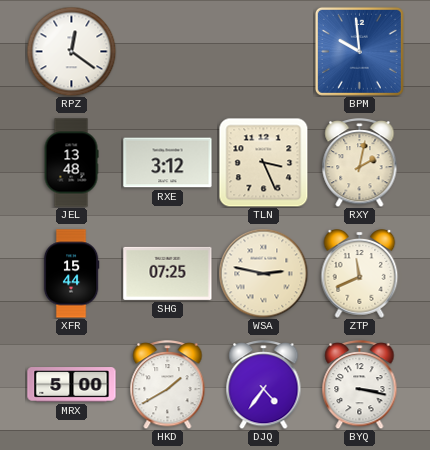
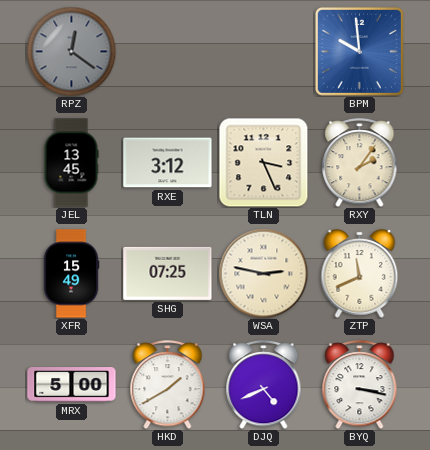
RPZ dial: white -> grey (71, 51)
JEL: 13:48 -> 13:45 (71, 163)
RXY: 2:02 -> 2:06 (360, 163)
XFR: 15:44 -> 15:49 (71, 274)
DJQ: 4:36 -> 4:41 (264, 385)
